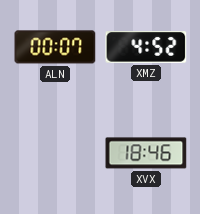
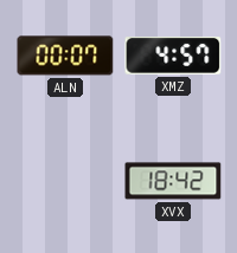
XMZ: 4:52 -> 4:57 (173, 56)
XVX: 18:46 -> 18:42 (173, 181)
